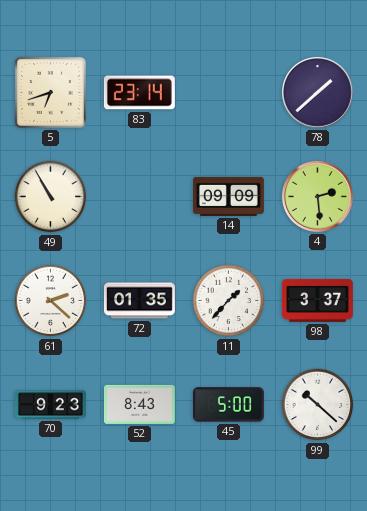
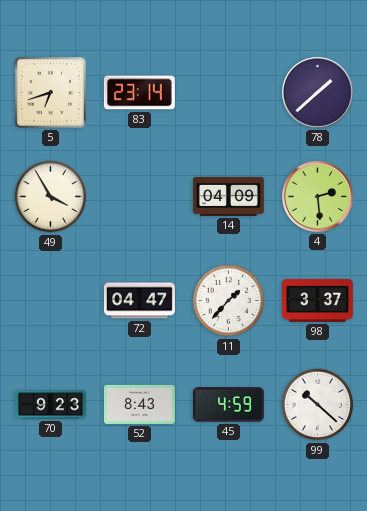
49: 10:55 -> 3:55 (51, 197)
14: 09:09 -> 04:09 (229, 196)
61: 2:22 -> none (51, 301)
72: 01:35 -> 04:47 (140, 301)
45: 5:00 -> 4:59 (228, 405)
